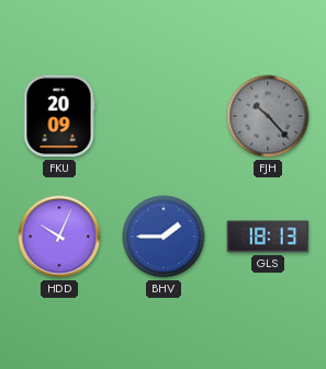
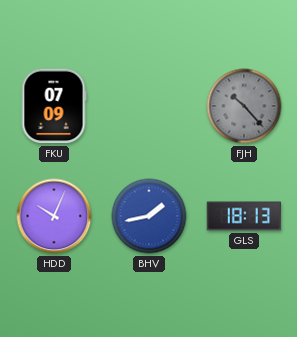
FKU: 20:09 -> 07:09 (54, 106)
BHV: 1:45 -> 1:43 (149, 216)
